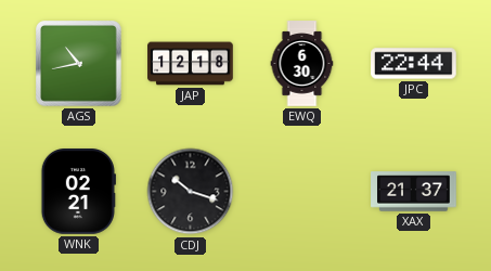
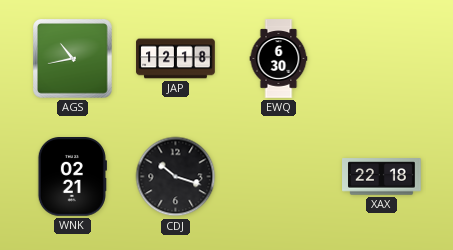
JPC: 22:44 -> none (414, 64)
XAX: 21:37 -> 22:18 (382, 177)
